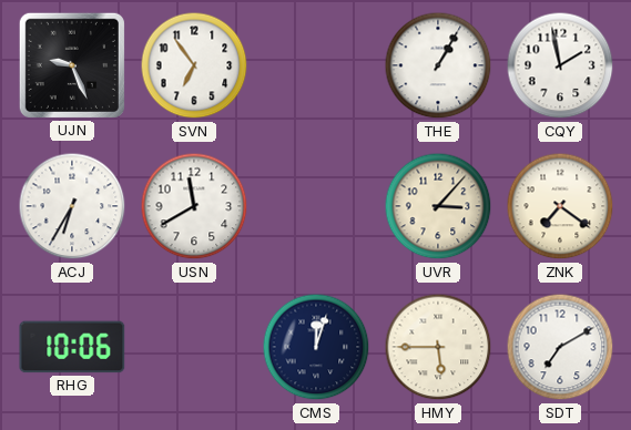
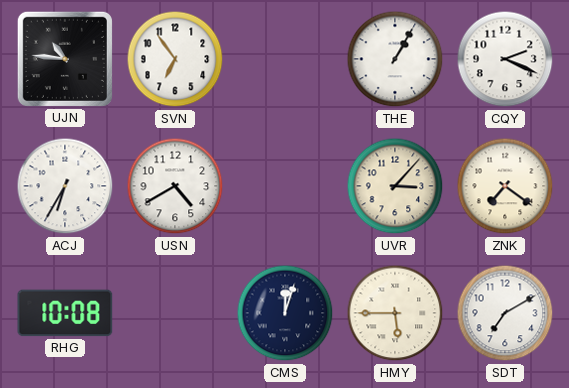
UJN: 9:26 -> 10:46 (65, 59)
CQY: 1:58 -> 2:19 (505, 59)
USN: 11:40 -> 4:40 (175, 186)
RHG: 10:06 -> 10:08 (65, 313)
